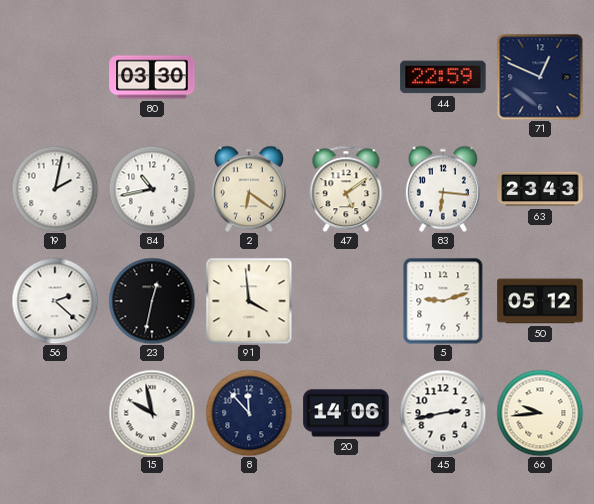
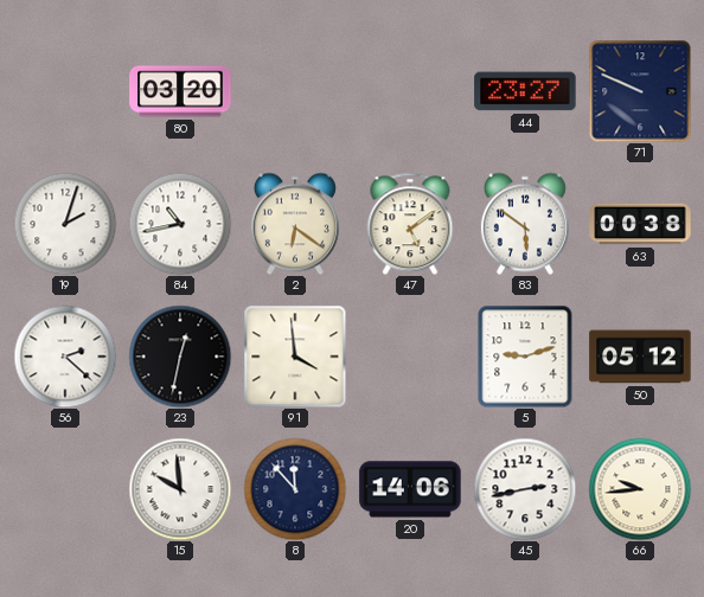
80: 03:30 -> 03:20 (180, 91)
44: 22:59 -> 23:27 (525, 91)
71: 12:49 -> 9:49 (640, 91)
19: 2:02 -> 2:03 (65, 224)
83: 6:16 -> 5:51 (525, 224)
63: 23:43 -> 00:38 (640, 224)
15: 9:58 -> 9:59 (180, 489)
